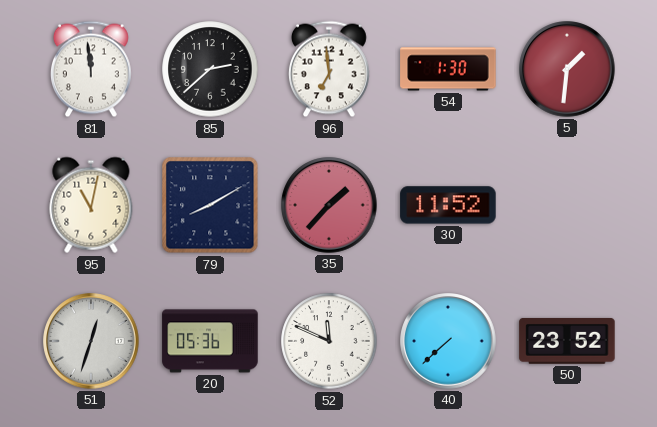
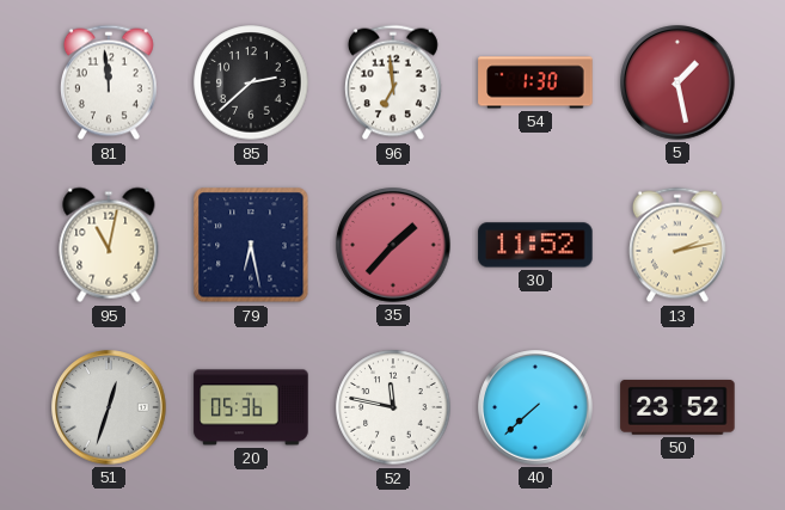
5: 1:31 -> 1:28 (677, 82)
79: 8:10 -> 6:28 (251, 245)
13: none -> 2:13 (677, 245)
52: 11:49 -> 11:47 (393, 407)
